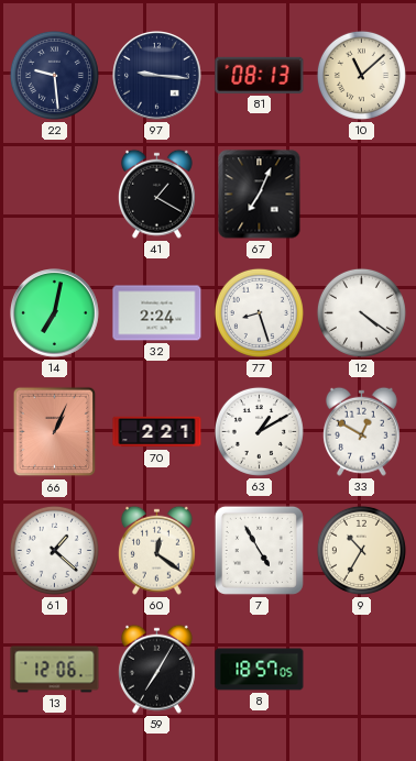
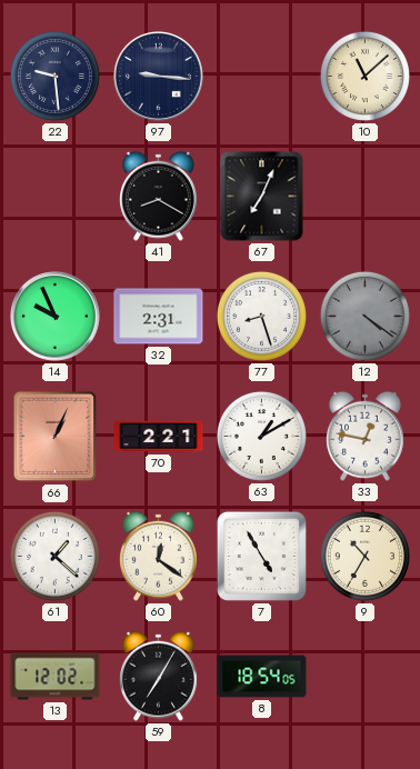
81: 08:13 -> none (260, 75)
41: 1:20 -> 8:20 (158, 196)
14: 7:02 -> 9:56 (56, 317)
32: 2:24 -> 2:31 (159, 317)
12 dial: white -> grey (364, 316)
33: 12:50 -> 12:47 (364, 436)
13: 12:06 -> 12:02 (56, 677)
8: 18:57 -> 18:54 (262, 677)
